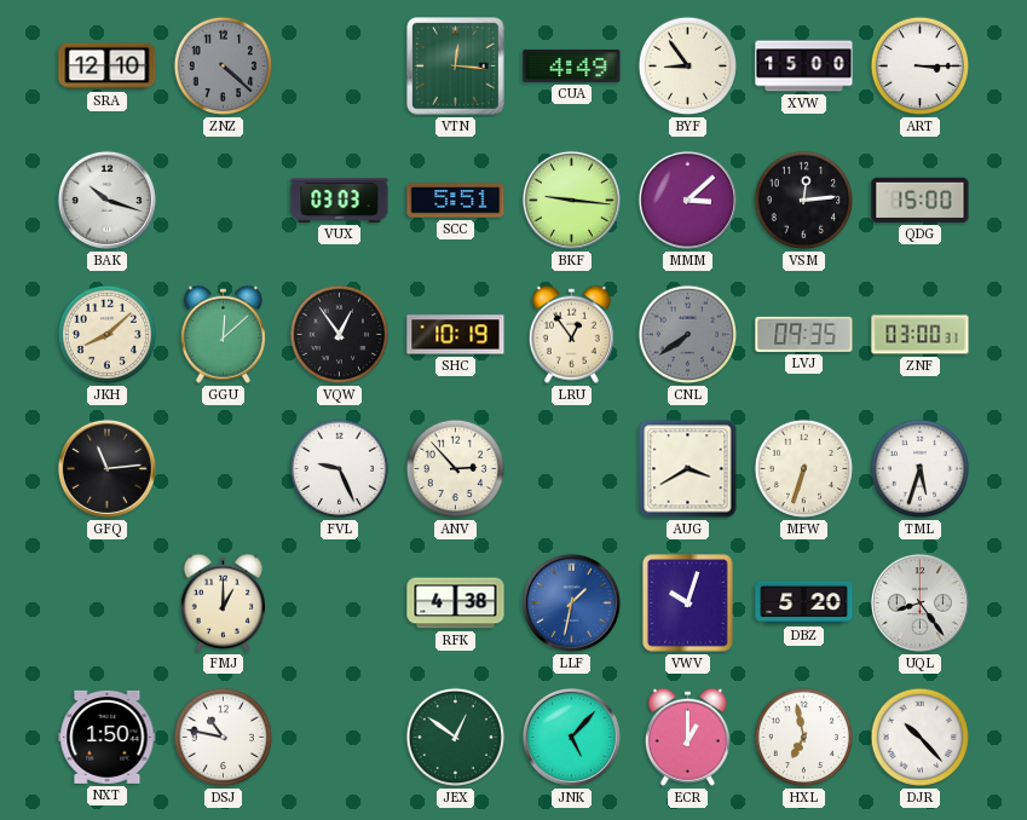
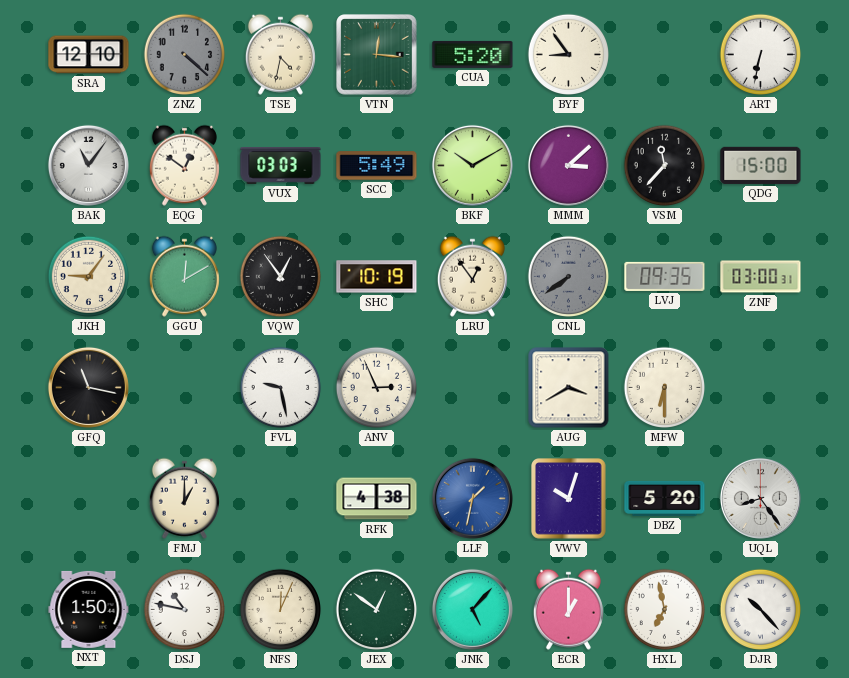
TSE: none -> 4:32 (280, 54)
CUA: 4:49 -> 5:20 (473, 54)
XVW: 15:00 -> none (804, 67)
ART: 3:15 -> 6:32 (761, 55)
BAK: 10:18 -> 11:06 (88, 165)
EQG: none -> 12:51 (184, 165)
SCC: 5:51 -> 5:49 (377, 166)
BKF: 9:16 -> 10:10 (472, 165)
VSM: 12:14 -> 11:37 (665, 166)
JKH: 8:08 -> 9:06 (89, 277)
GGU: 12:08 -> 12:10 (184, 276)
GFQ: 11:14 -> 11:17 (88, 387)
FVL: 9:26 -> 9:28 (281, 388)
ANV: 2:53 -> 2:56 (377, 388)
MFW: 6:33 -> 6:30 (665, 388)
TML: 5:33 -> none (921, 469)
NFS: none -> 12:04 (281, 610)
